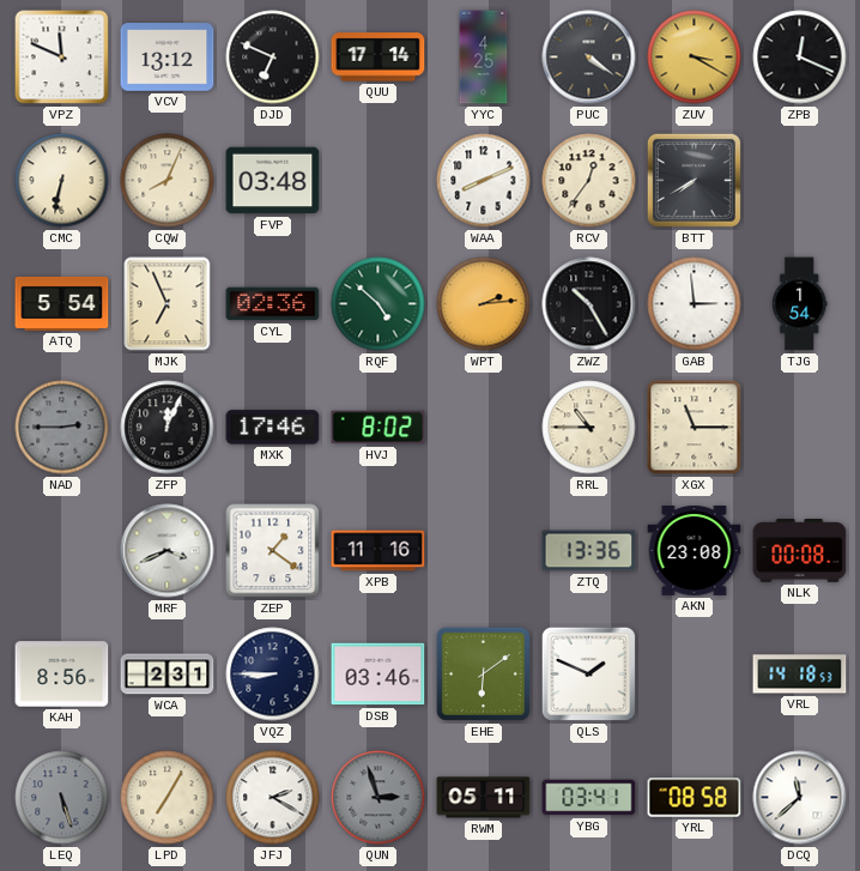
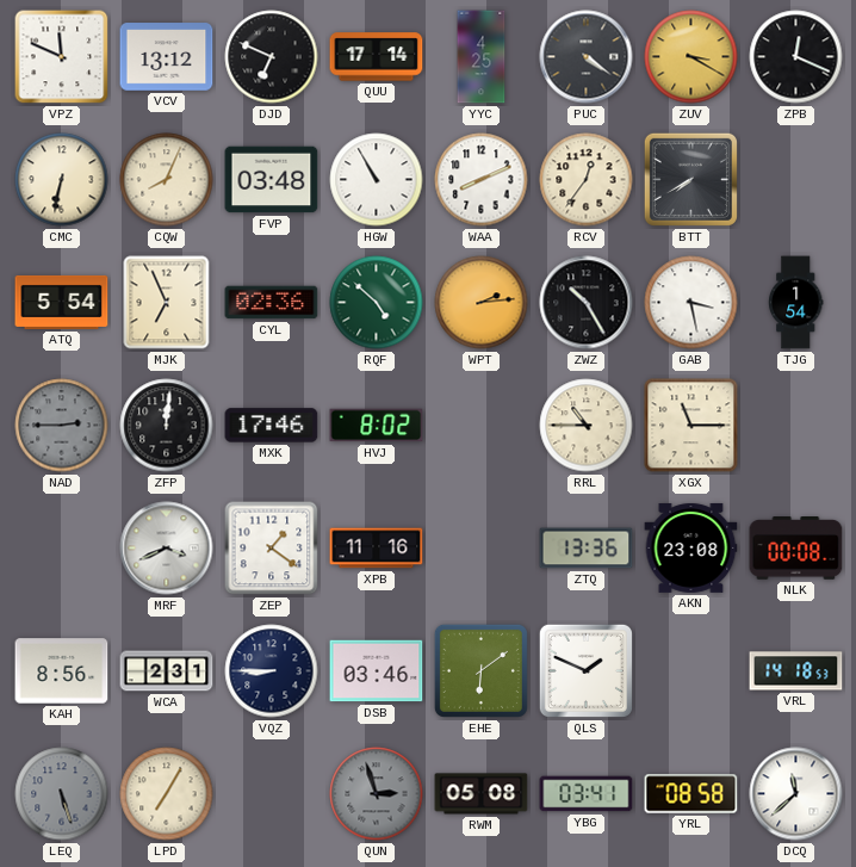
HGW: none -> 10:55 (377, 180)
GAB: 2:59 -> 3:28 (691, 303)
ZFP: 12:04 -> 12:01 (167, 426)
JFJ: 2:20 -> none (273, 798)
RWM: 05:11 -> 05:08 (482, 794)
